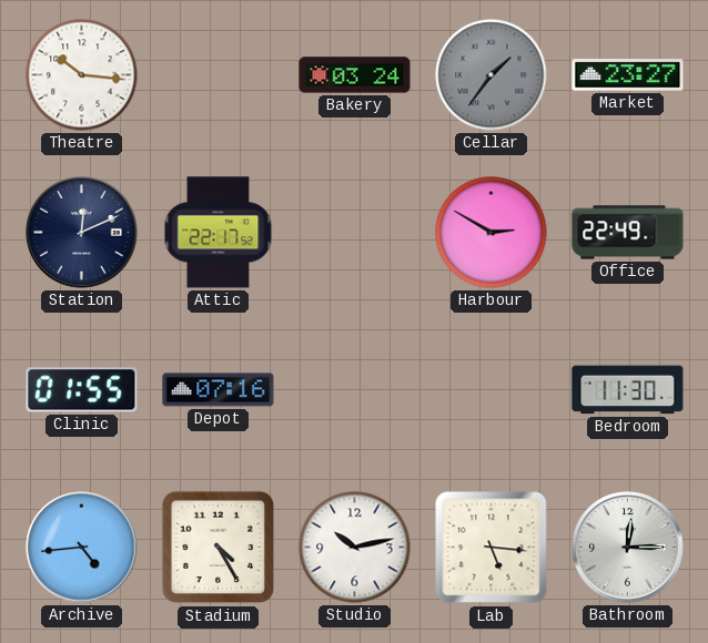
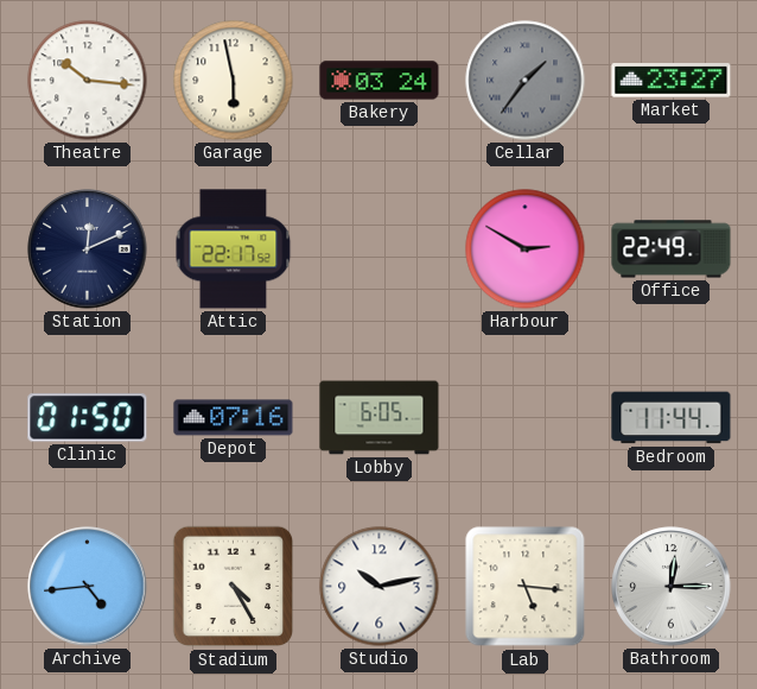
Garage: none -> 5:58 (234, 81)
Clinic: 01:55 -> 01:50 (88, 418)
Lobby: none -> 6:05 (380, 418)
Bedroom: 11:30 -> 11:44 (672, 418)
